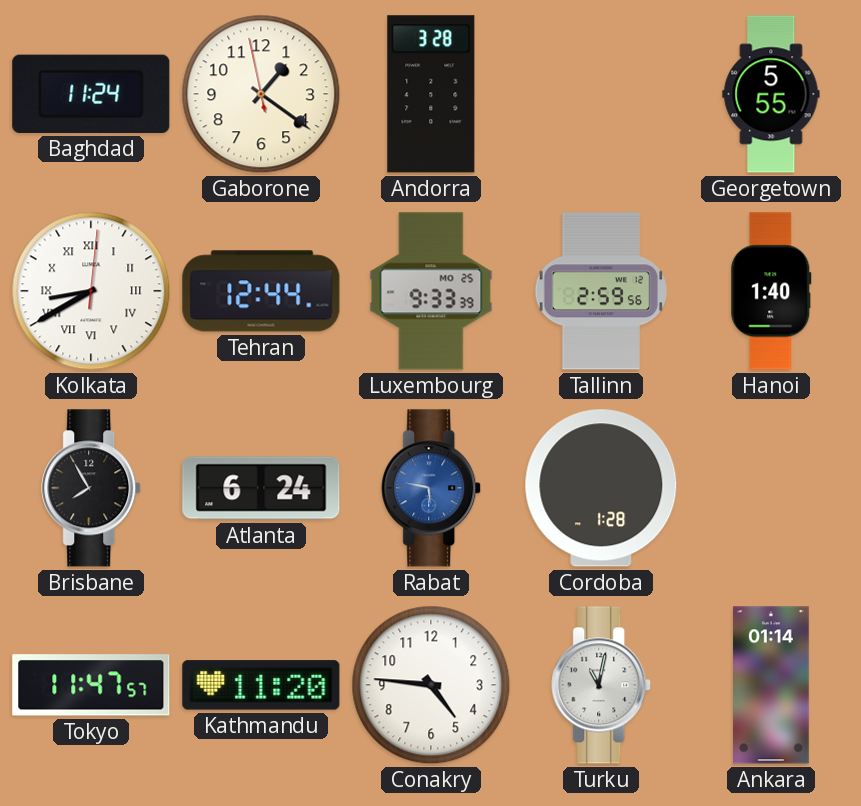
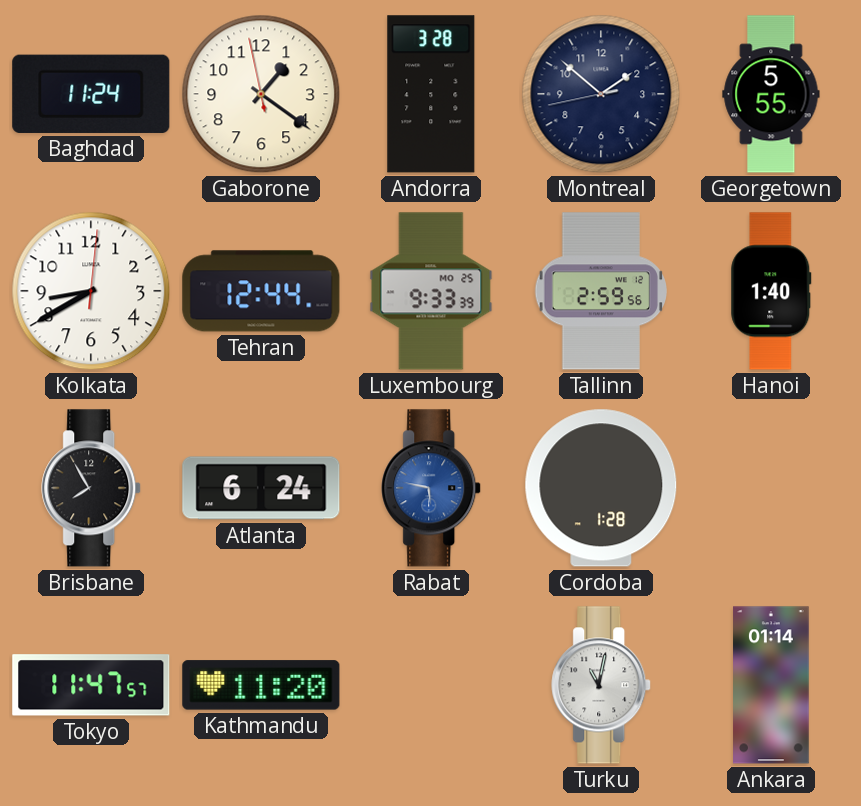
Montreal: none -> 1:51 (601, 94)
Kolkata numerals: Roman -> Arabic (91, 291)
Conakry: 4:46 -> none (431, 685)
